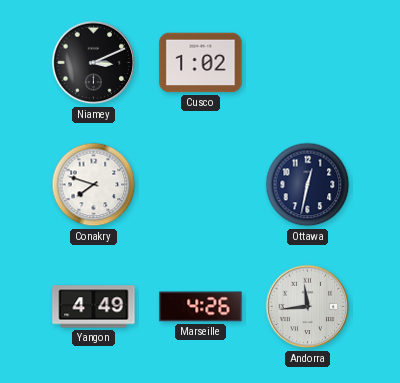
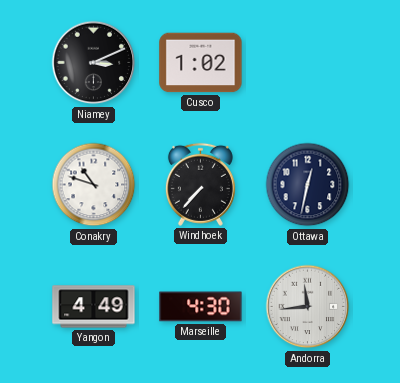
Conakry: 7:48 -> 10:48 (94, 185)
Windhoek: none -> 7:37 (200, 184)
Marseille: 4:26 -> 4:30 (201, 307)
